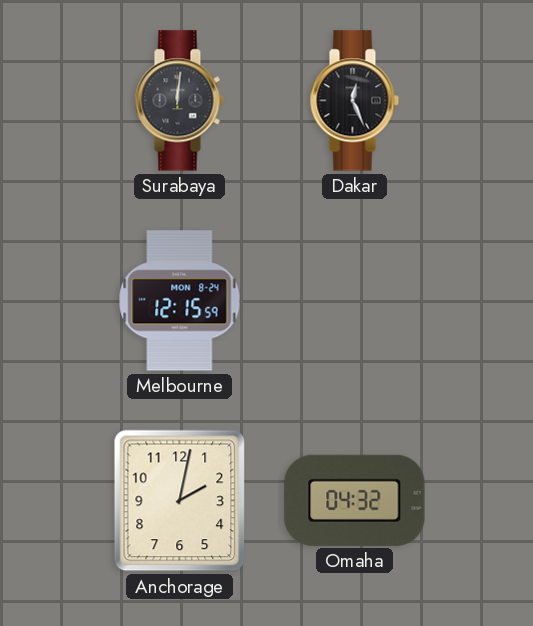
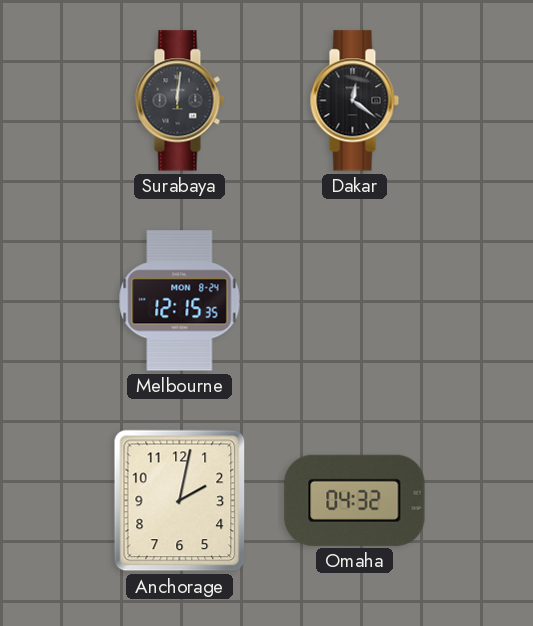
Dakar: 12:26 -> 12:21 (354, 101)
Melbourne: 12:15:59 -> 12:15:35 (180, 301)
